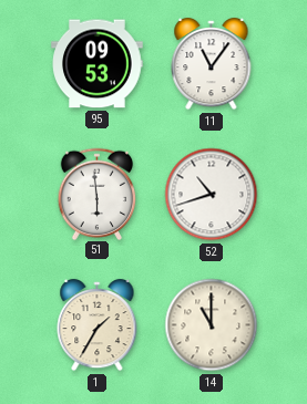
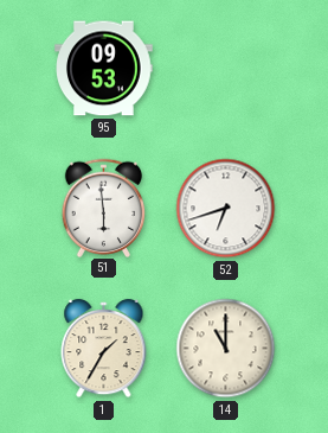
11: 11:06 -> none (212, 64)
52: 10:42 -> 6:42 (226, 209)
